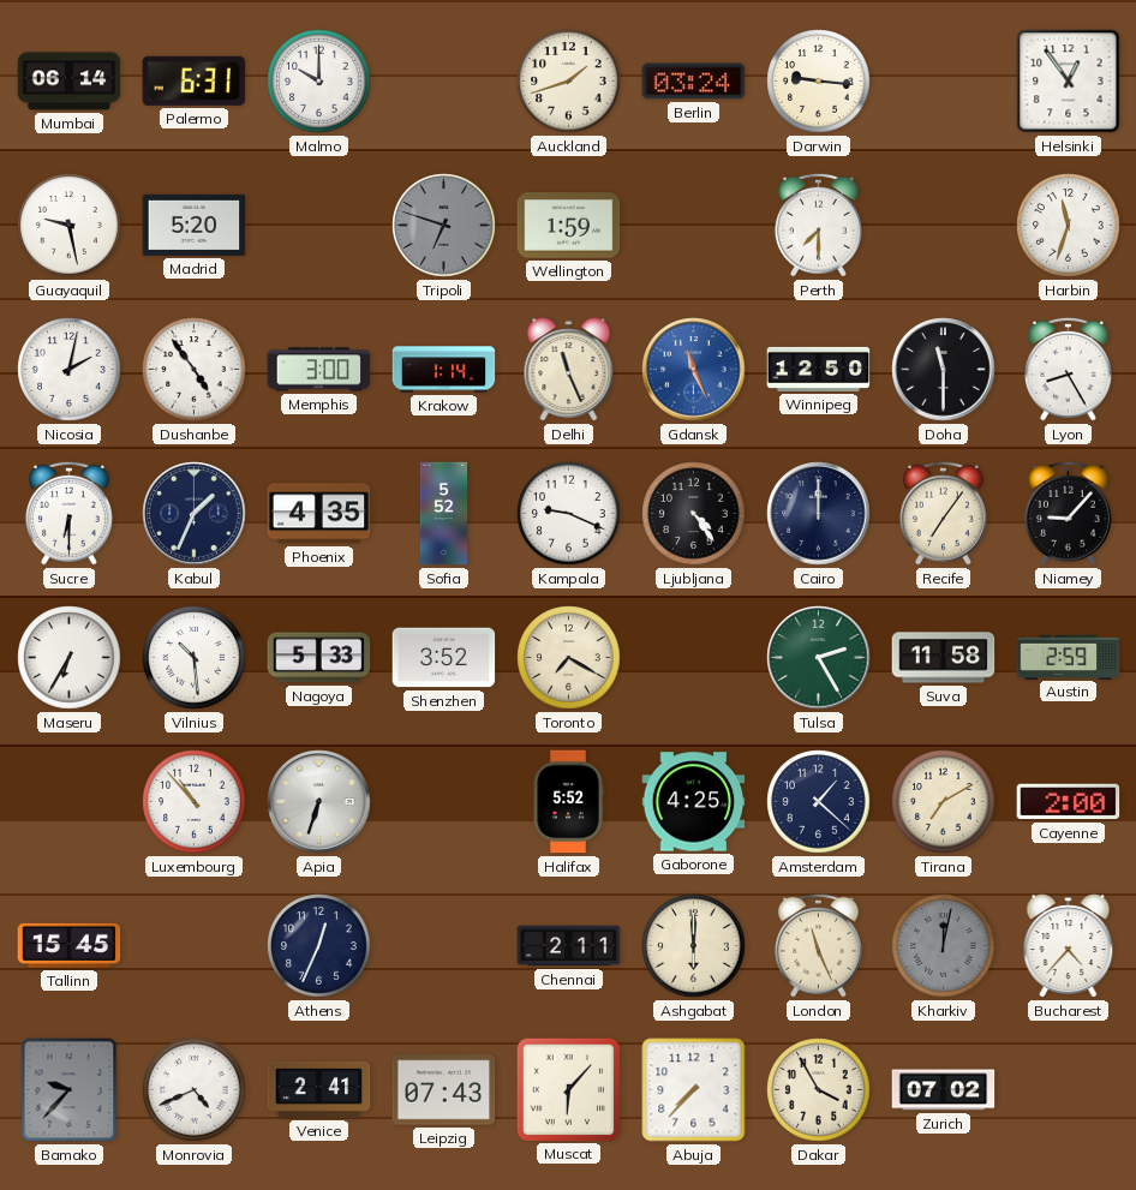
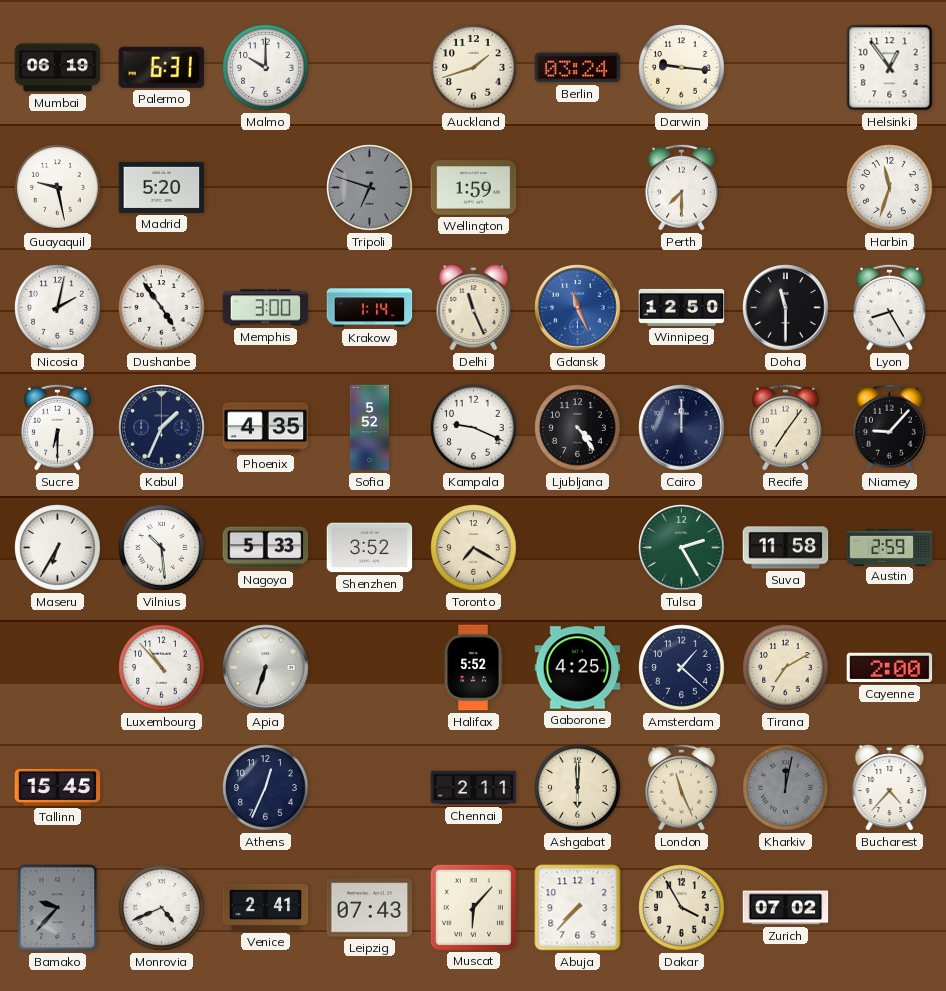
Mumbai: 06:14 -> 06:19 (58, 68)
